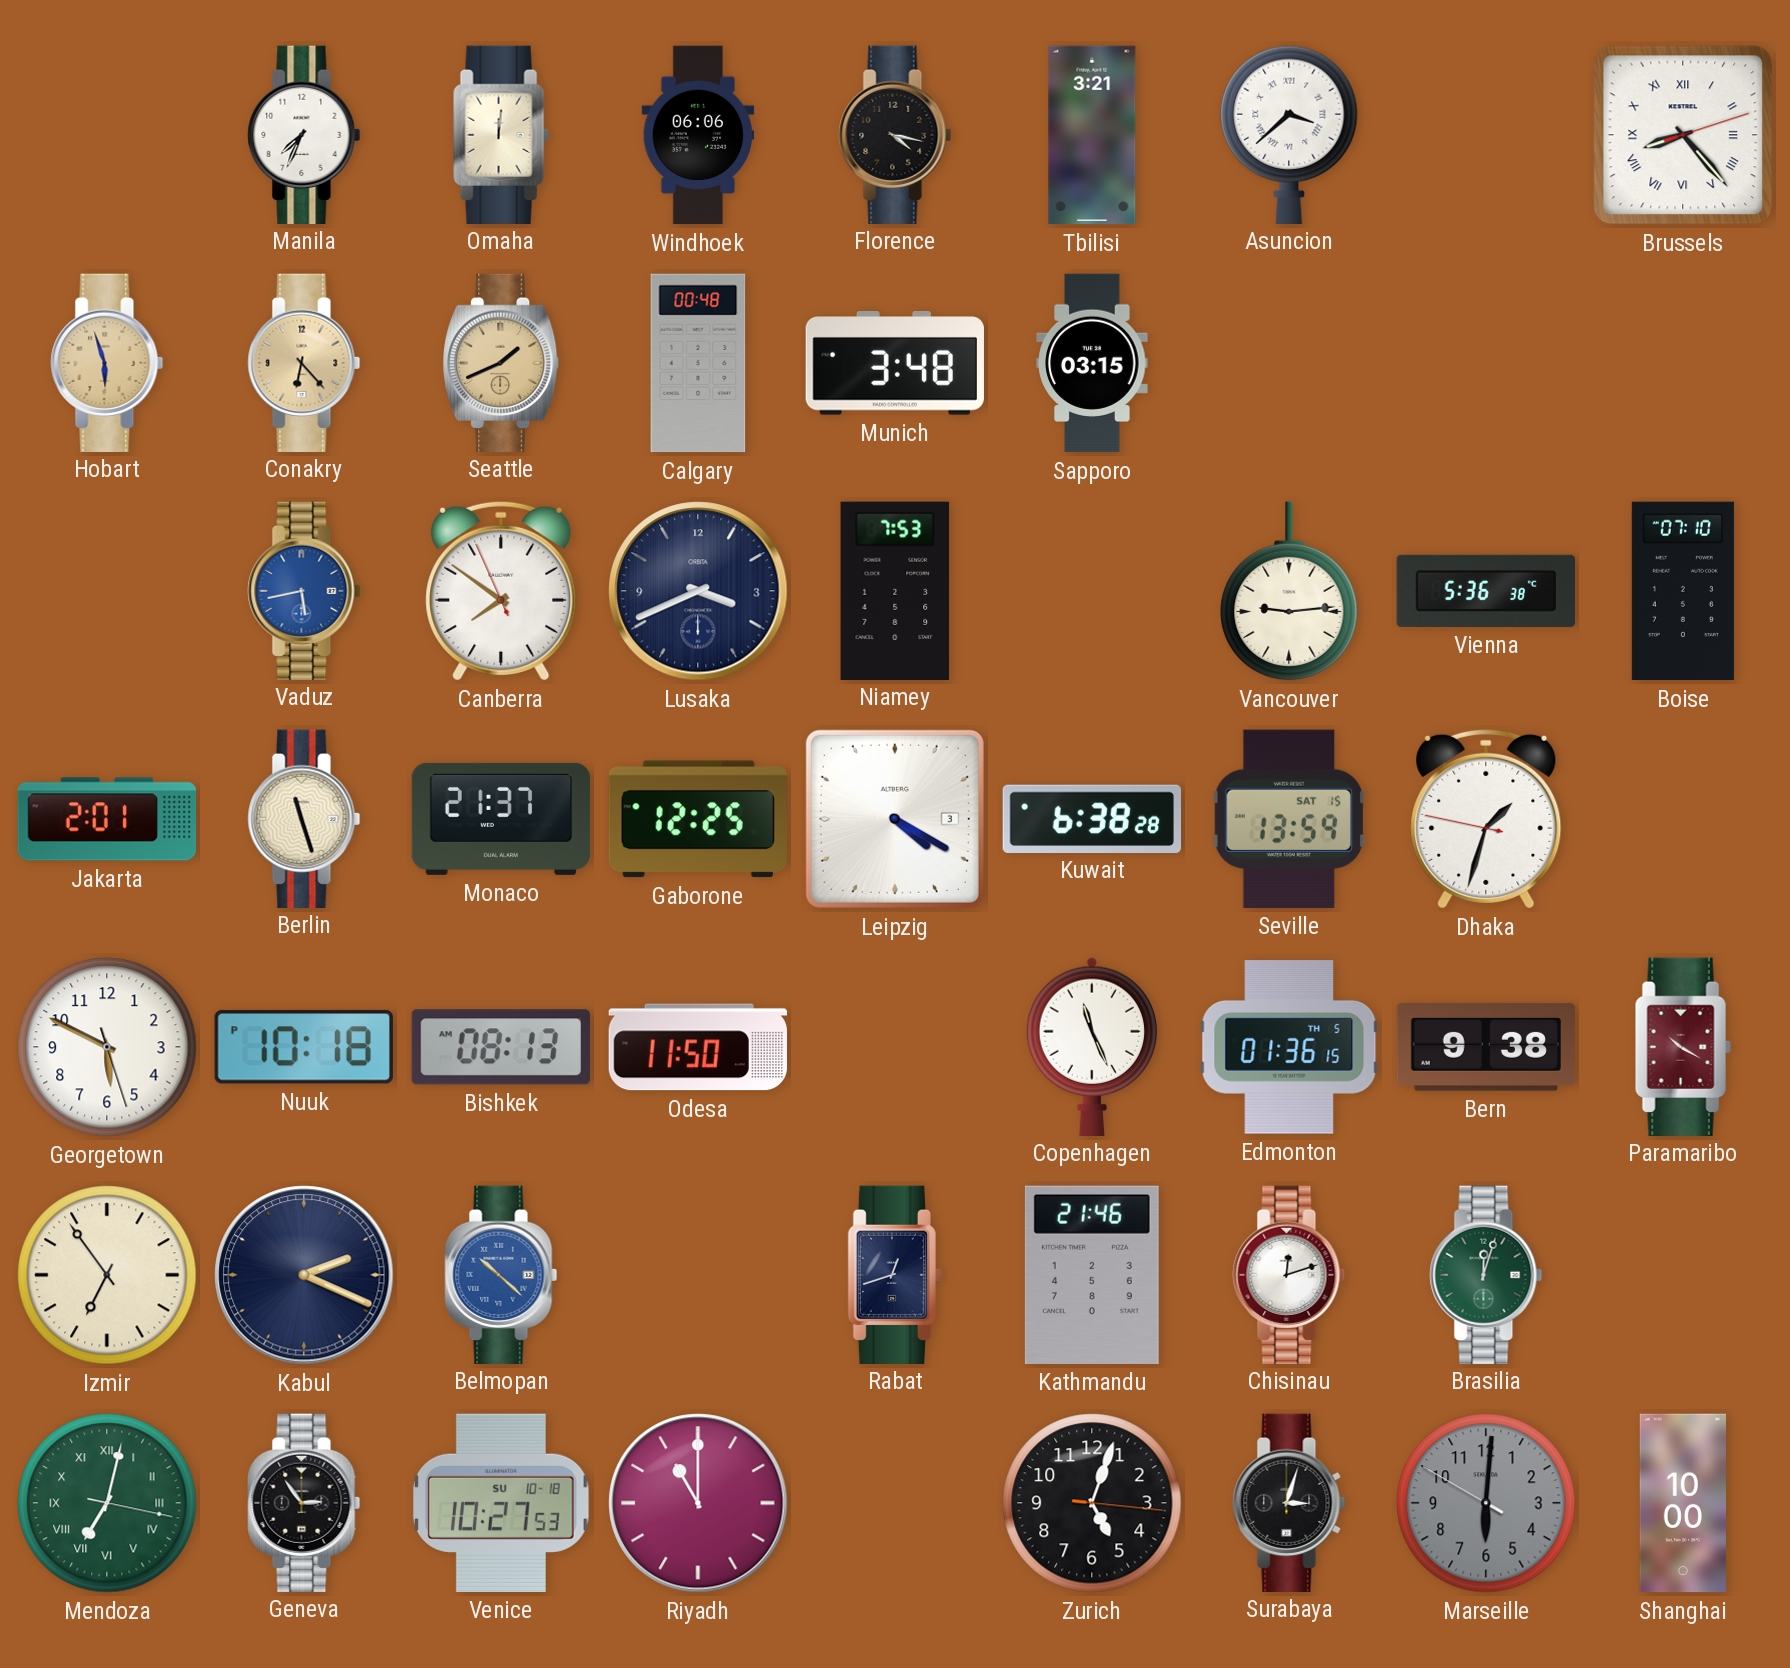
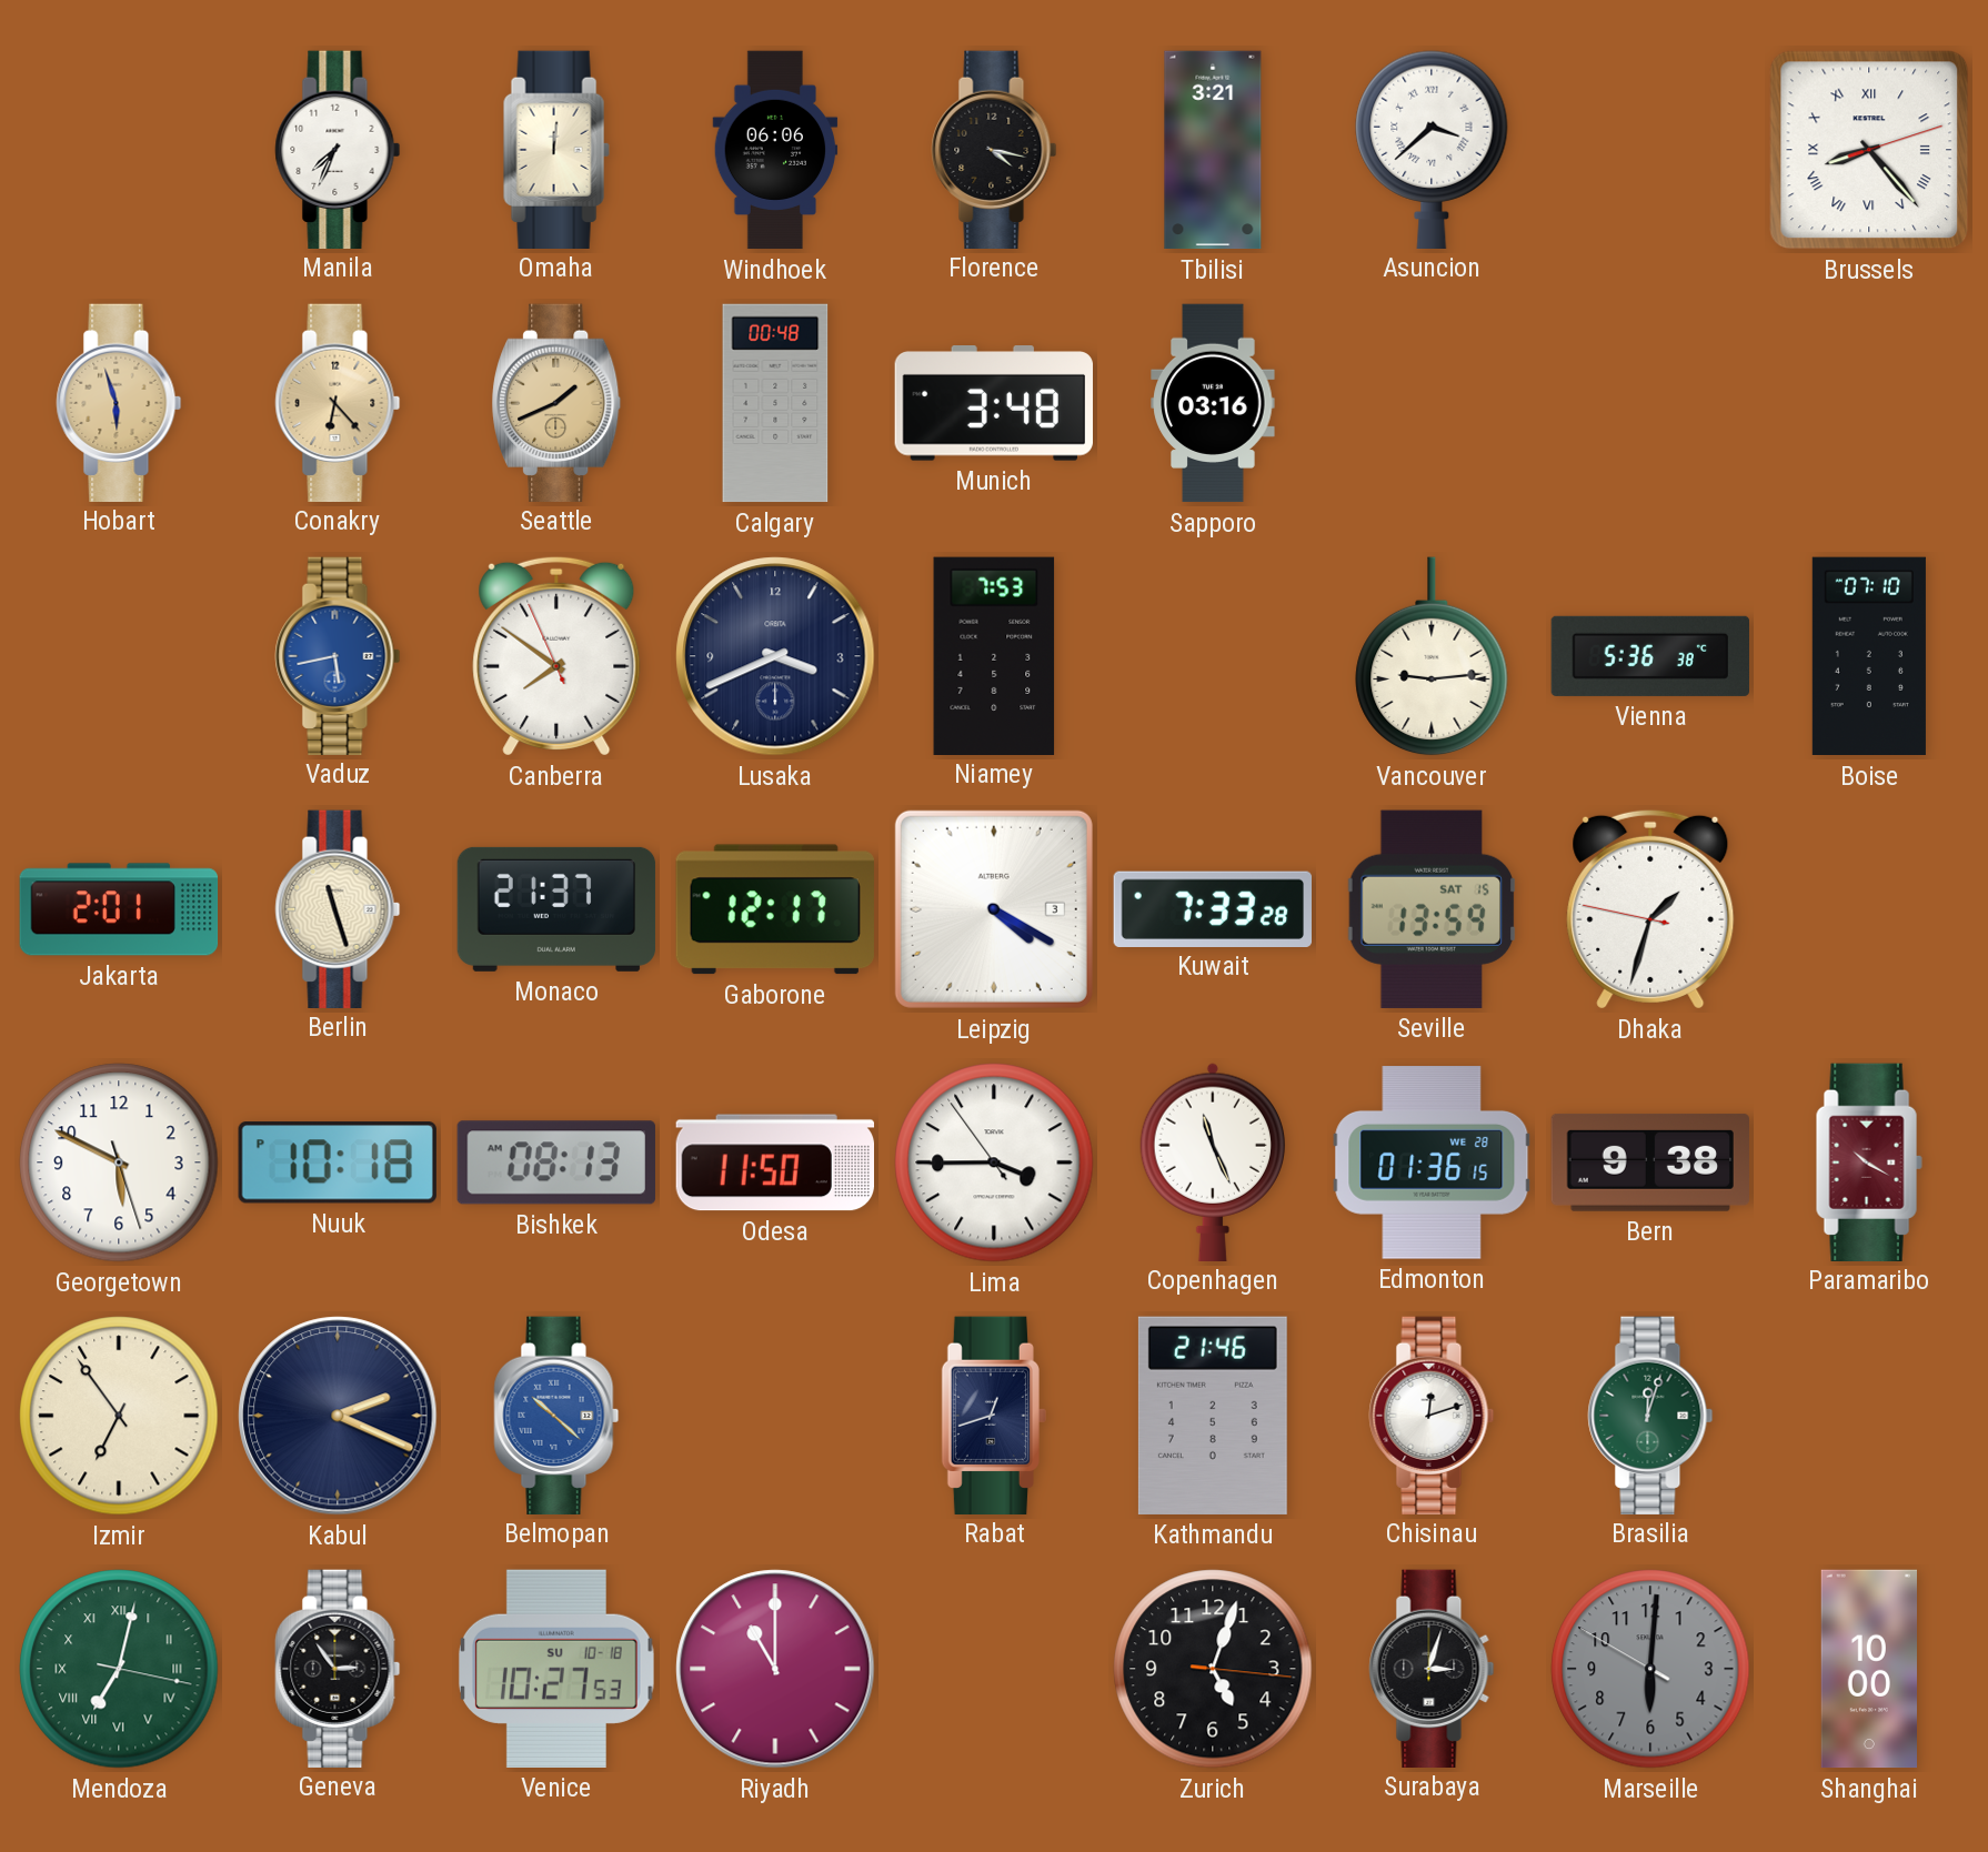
Sapporo: 03:15 -> 03:16 (1213, 403)
Gaborone: 12:25 -> 12:17 (775, 909)
Kuwait: 6:38 -> 7:33 (1212, 908)
Lima: none -> 3:44 (994, 1162)
Edmonton date: TH 5 -> WE 28 (1432, 1162)
